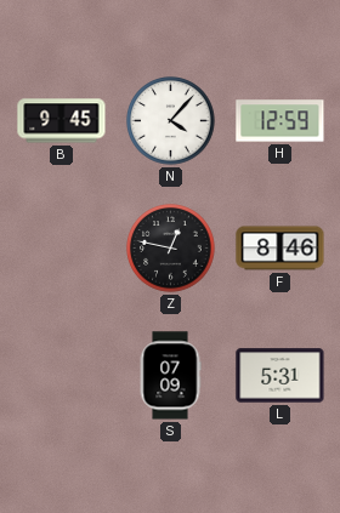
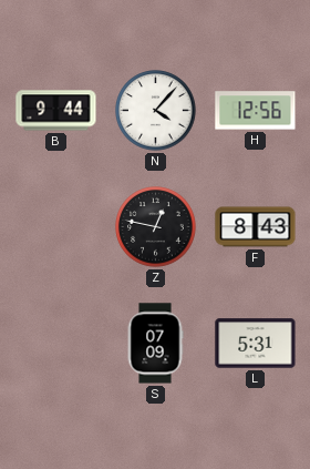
B: 9:45 -> 9:44 (56, 111)
H: 12:59 -> 12:56 (256, 111)
F: 8:46 -> 8:43 (256, 227)
